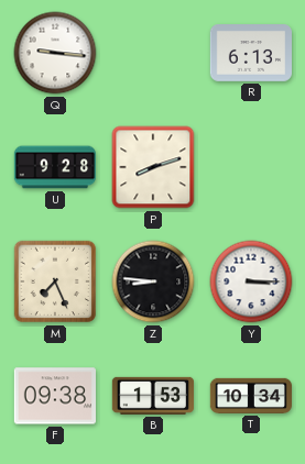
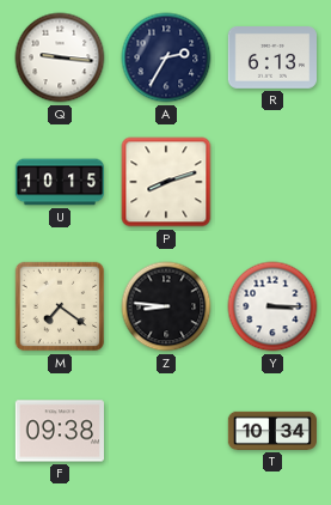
A: none -> 2:35 (166, 57)
U: 9:28 -> 10:15 (59, 182)
M: 7:26 -> 7:21 (60, 306)
B: 1:53 -> none (153, 396)
